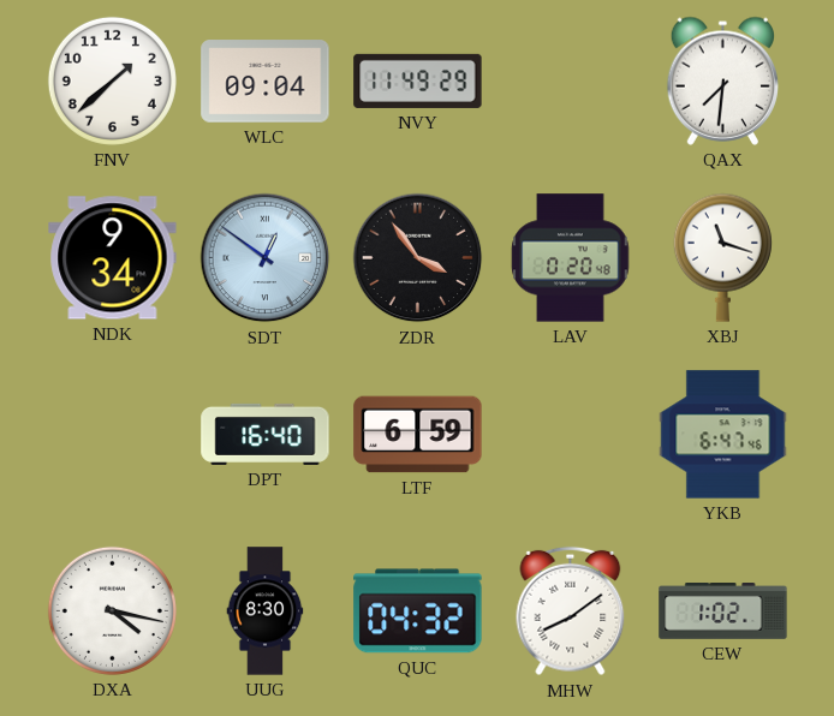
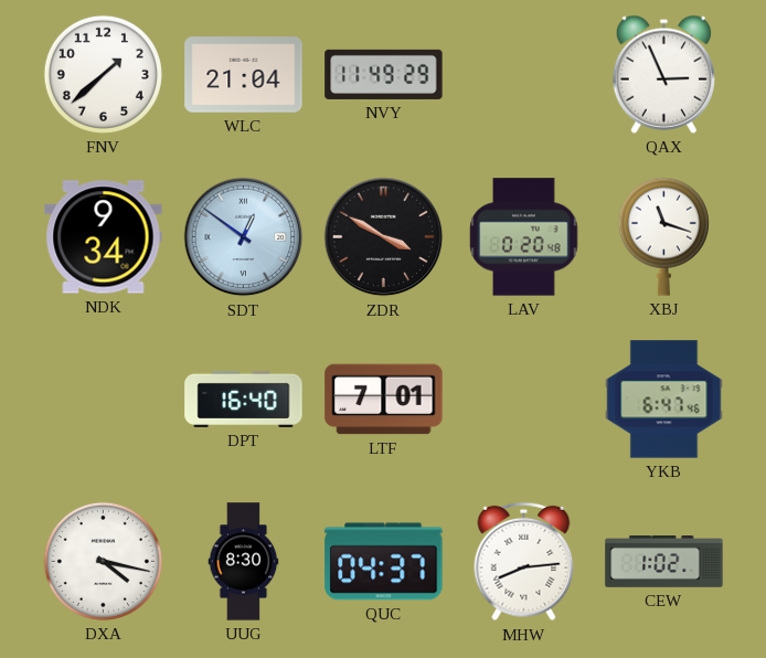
WLC: 09:04 -> 21:04 (244, 75)
QAX: 7:31 -> 2:56 (663, 74)
ZDR: 3:54 -> 3:50 (384, 237)
LTF: 6:59 -> 7:01 (384, 400)
QUC: 04:32 -> 04:37 (384, 562)
MHW: 8:09 -> 8:14 (524, 562)
